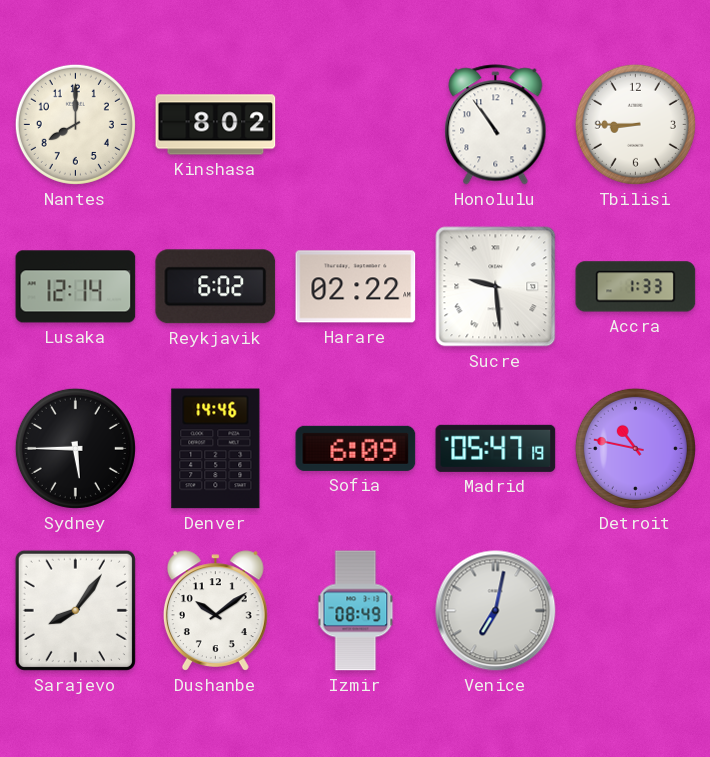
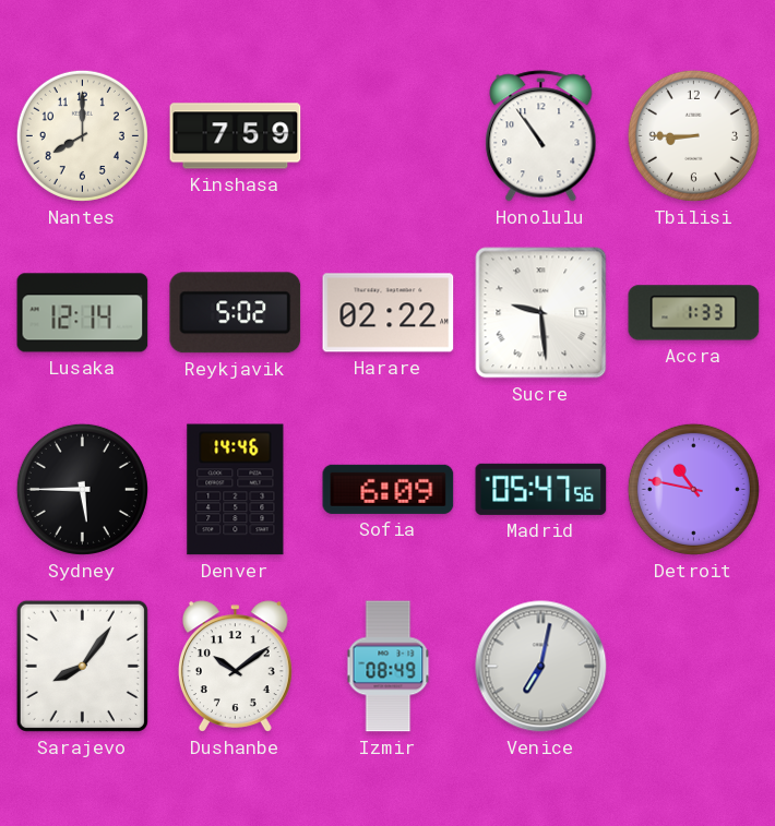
Kinshasa: 8:02 -> 7:59 (236, 136)
Reykjavik: 6:02 -> 5:02 (236, 313)
Madrid: 05:47:19 -> 05:47:56 (541, 489)
